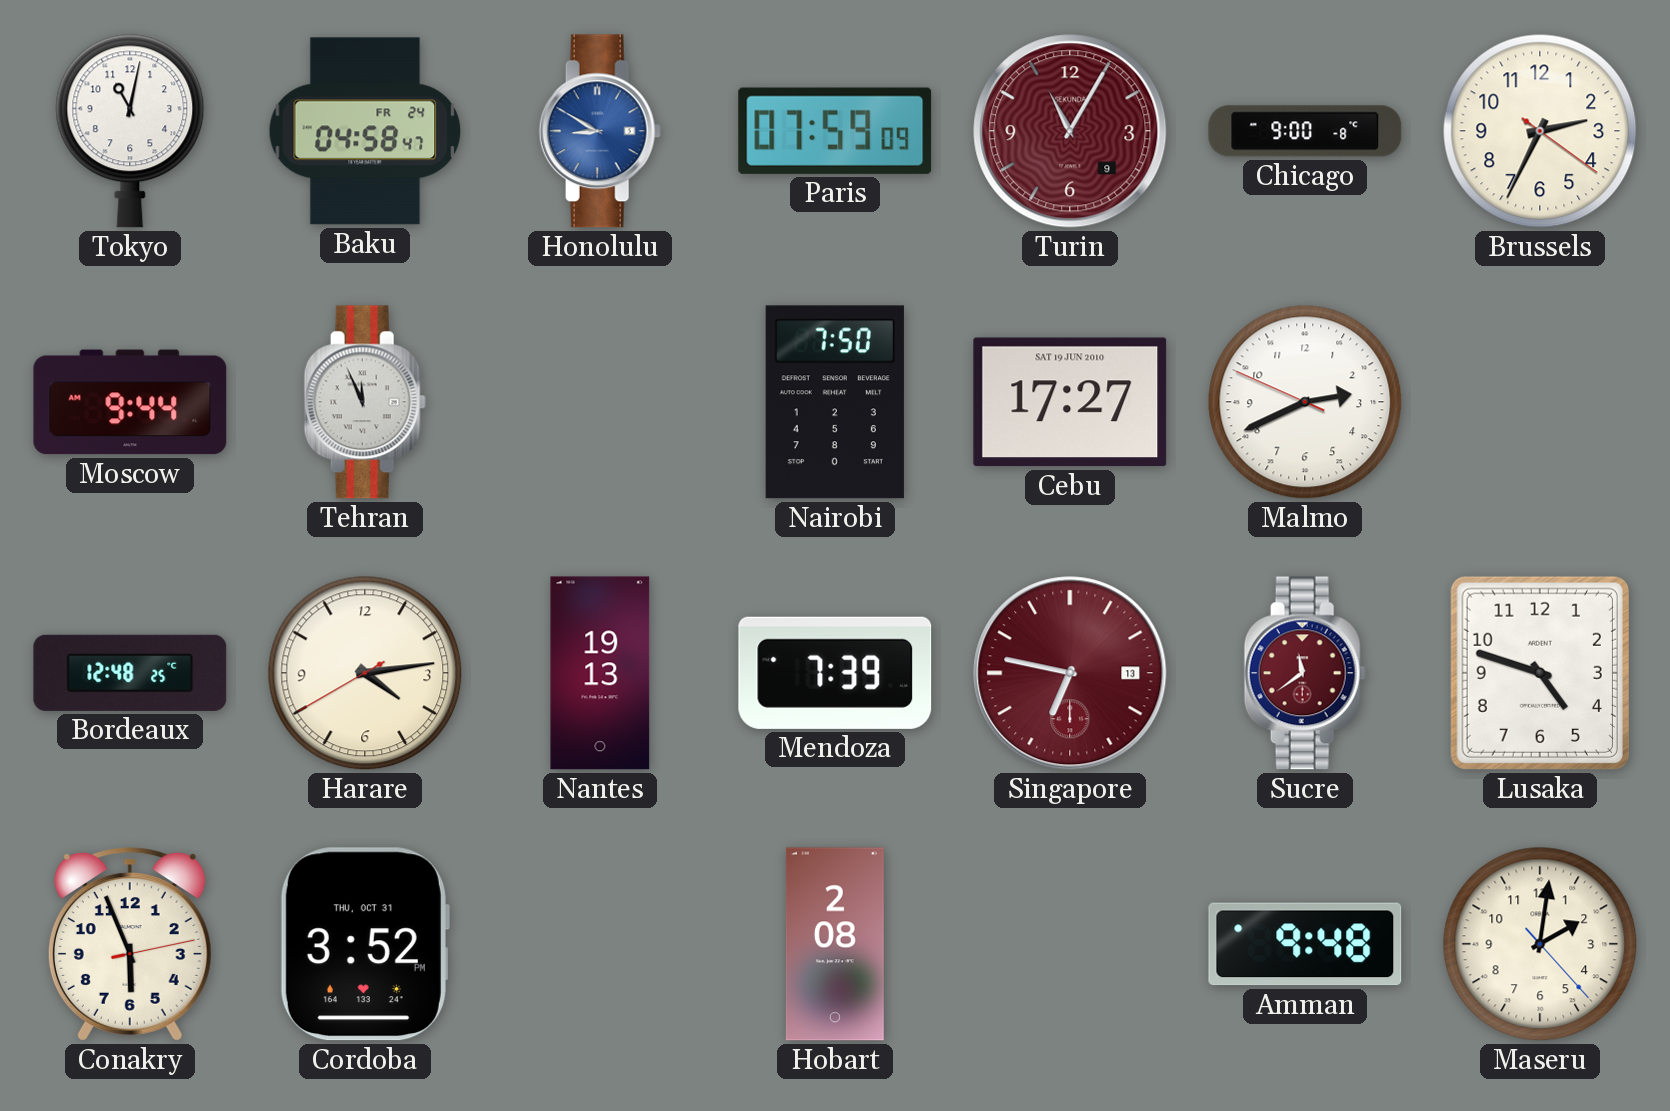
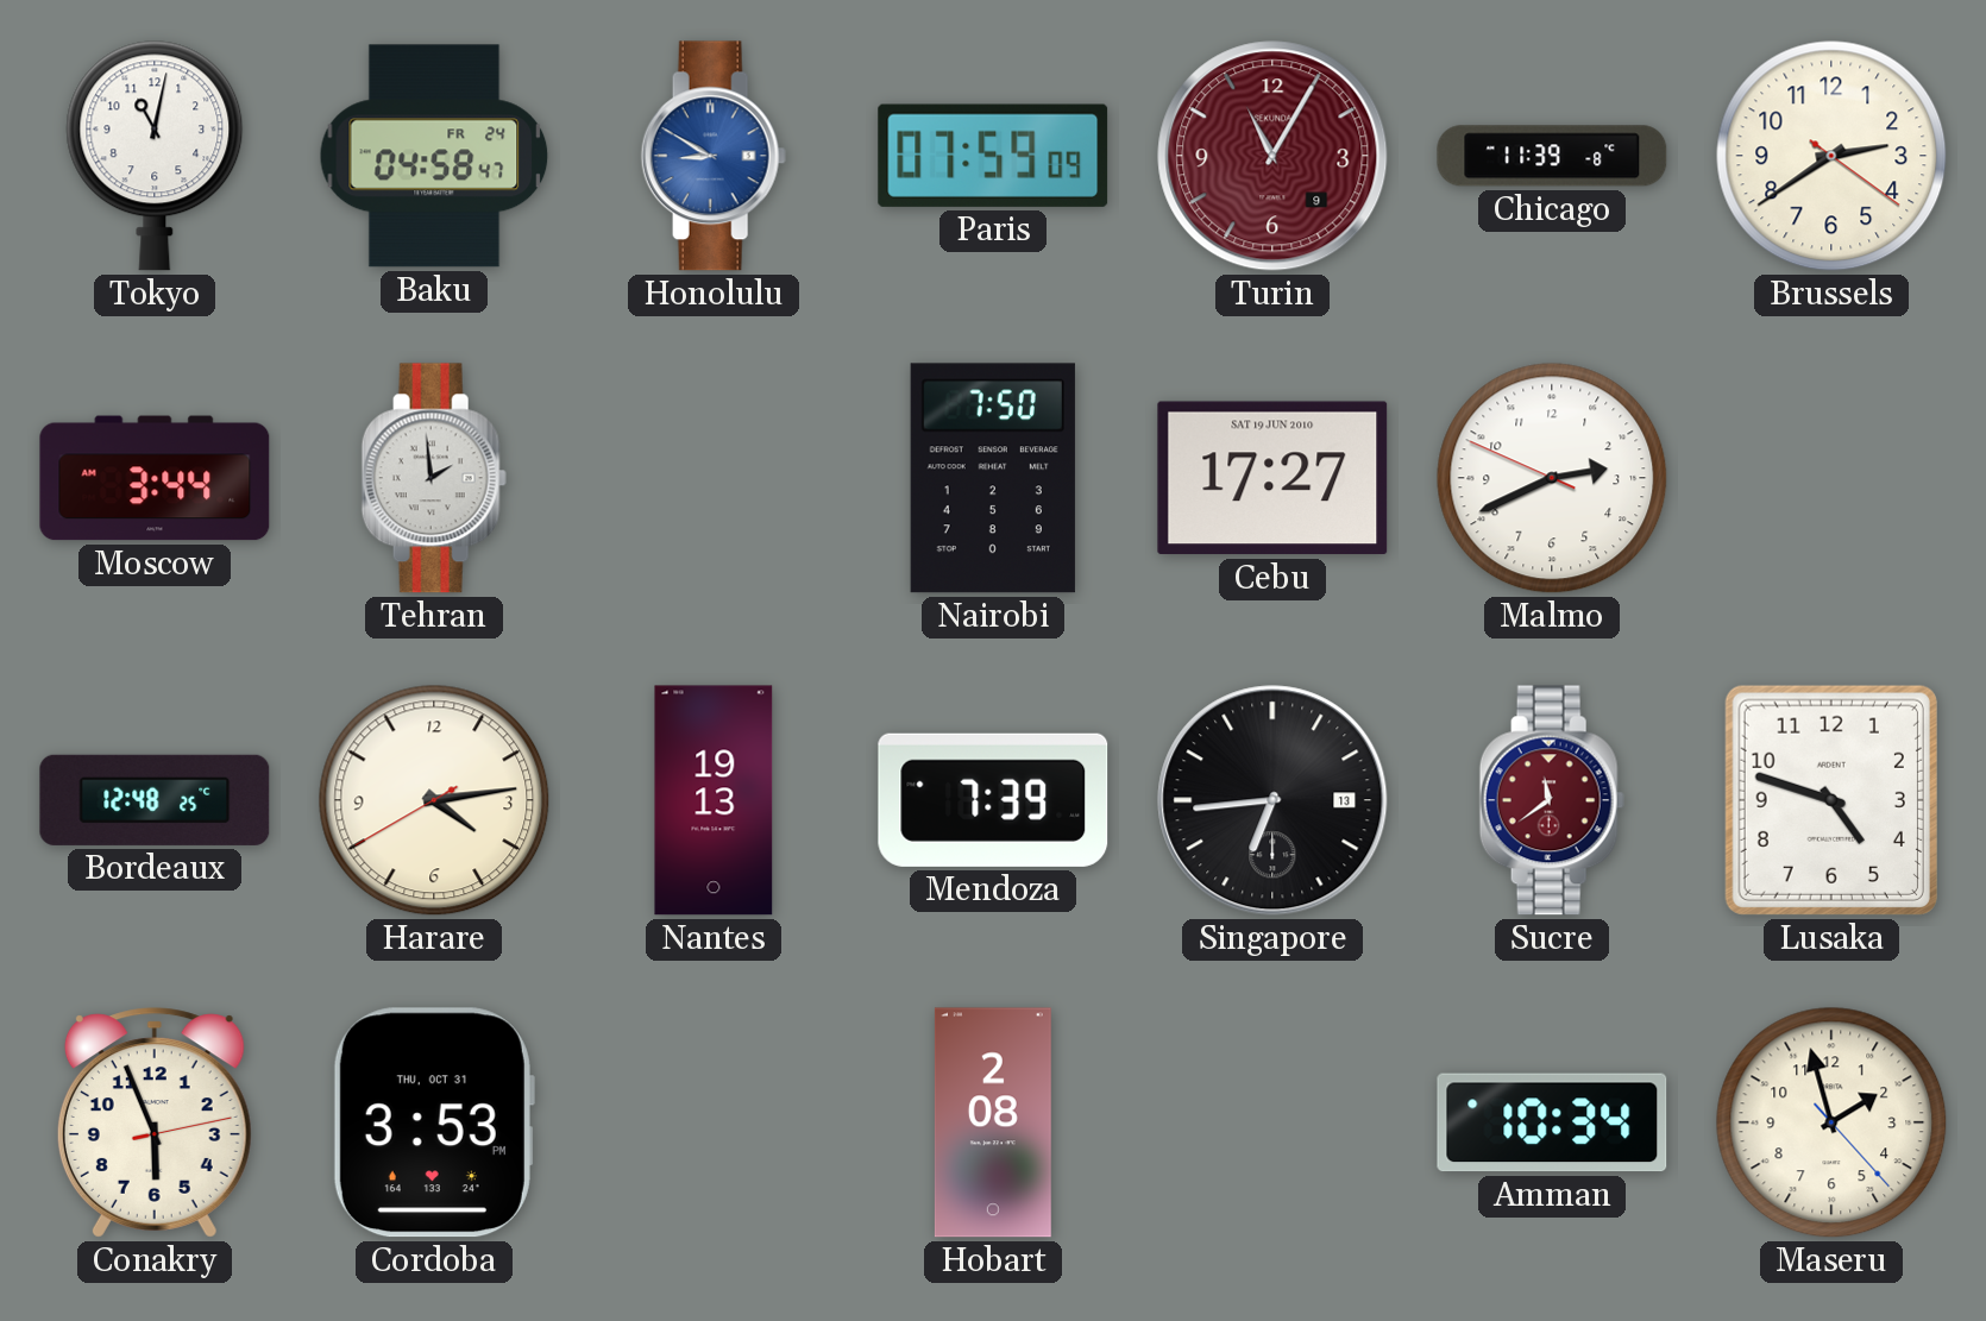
Chicago: 9:00 -> 11:39 (1552, 156)
Brussels: 2:34 -> 2:39 (1831, 156)
Moscow: 9:44 -> 3:44 (155, 478)
Tehran: 11:56 -> 1:59 (434, 478)
Singapore: 6:47 -> 6:44 (1272, 800)
Singapore dial: burgundy -> black (1272, 800)
Cordoba: 3:52 -> 3:53 (433, 1122)
Amman: 9:48 -> 10:34 (1552, 1122)
Maseru: 2:01 -> 1:57 (1831, 1122)
